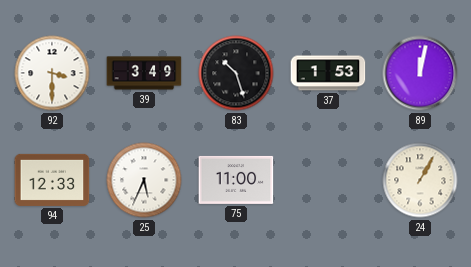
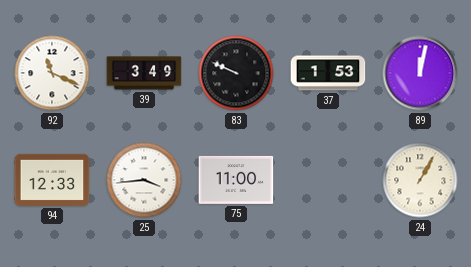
92: 3:30 -> 11:19 (52, 73)
83: 10:27 -> 9:49 (236, 73)
25: 5:34 -> 3:44 (144, 180)
